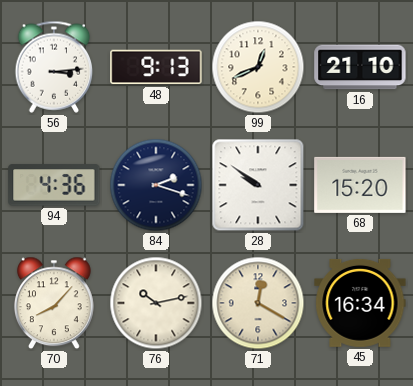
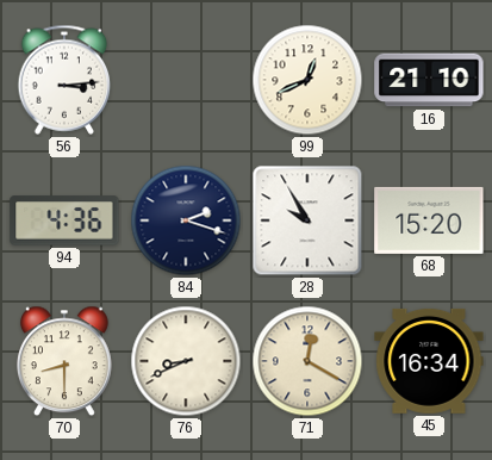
48: 9:13 -> none (156, 67)
28: 9:51 -> 9:55 (307, 220)
70: 8:07 -> 8:30 (64, 361)
76: 10:13 -> 8:41 (186, 361)
